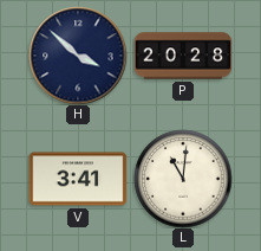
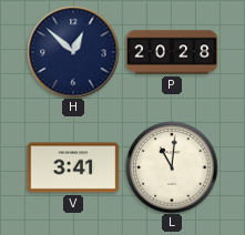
H: 3:52 -> 12:52 (73, 52)
